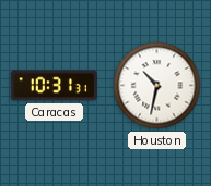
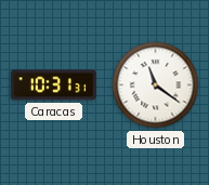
Houston: 10:32 -> 11:21 (156, 85)
